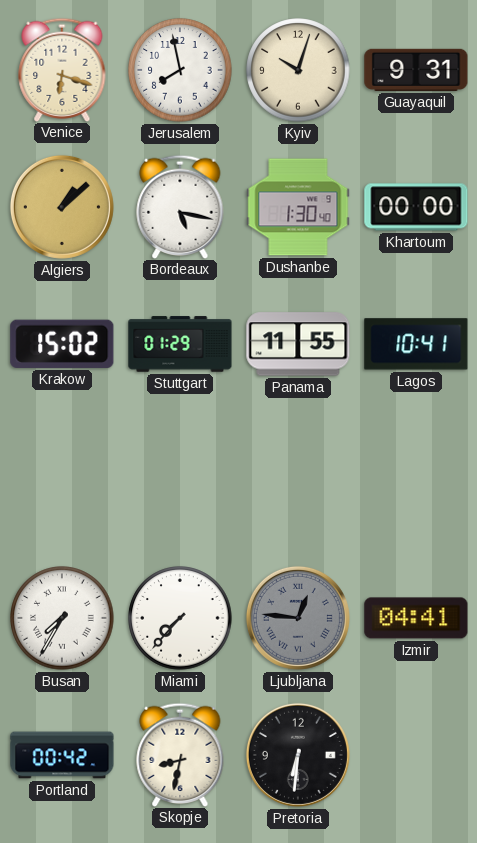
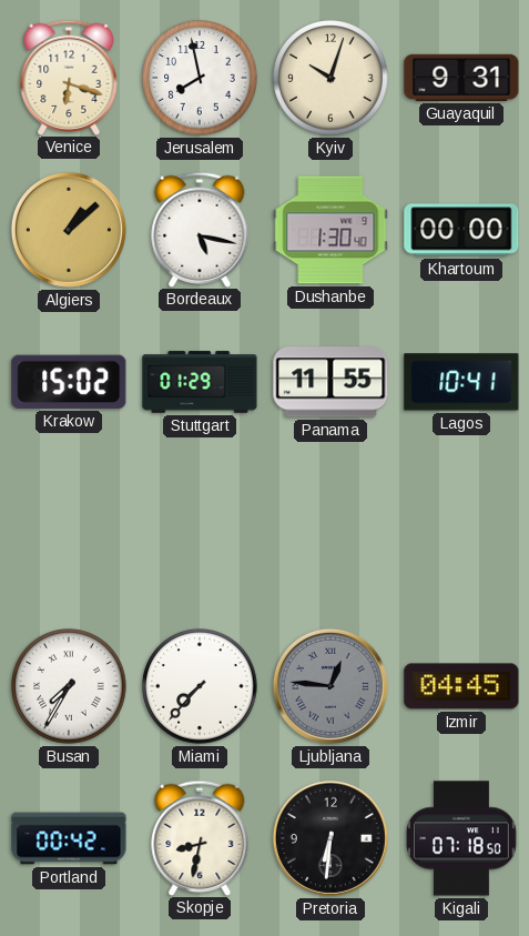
Izmir: 04:41 -> 04:45 (461, 686)
Kigali: none -> 07:18 (462, 838)
